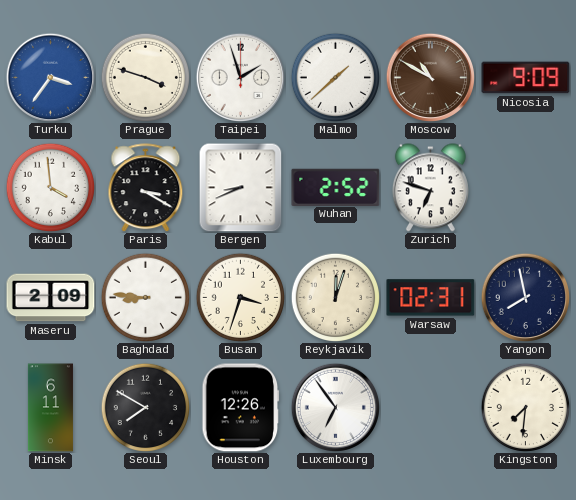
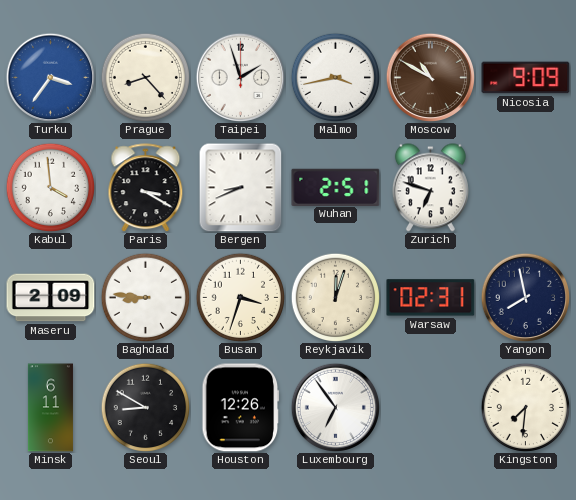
Prague: 3:48 -> 8:23 (145, 77)
Malmo: 1:38 -> 3:43 (335, 77)
Wuhan: 2:52 -> 2:51 (336, 187)
Seoul: 7:50 -> 8:50 (145, 407)
